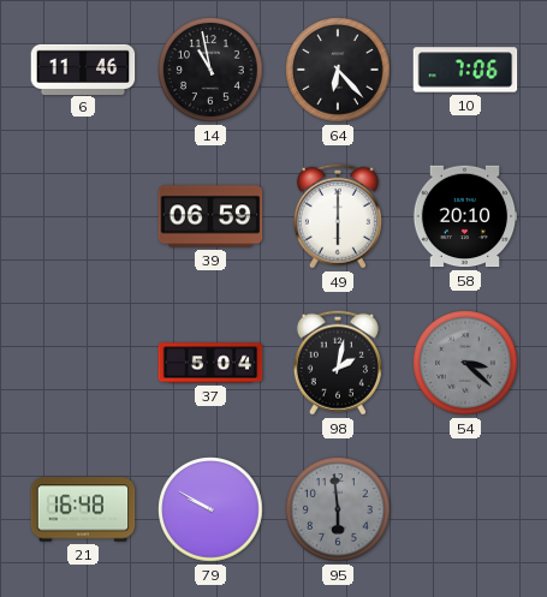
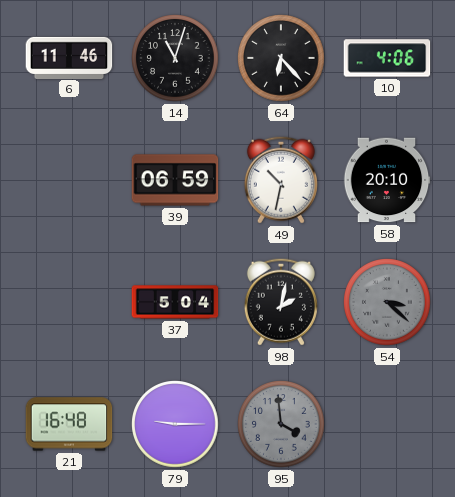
14: 10:58 -> 11:03 (175, 58)
10: 7:06 -> 4:06 (387, 58)
49: 6:00 -> 10:32 (281, 180)
79: 9:50 -> 9:15 (175, 424)
95: 5:59 -> 3:59 (281, 424)
